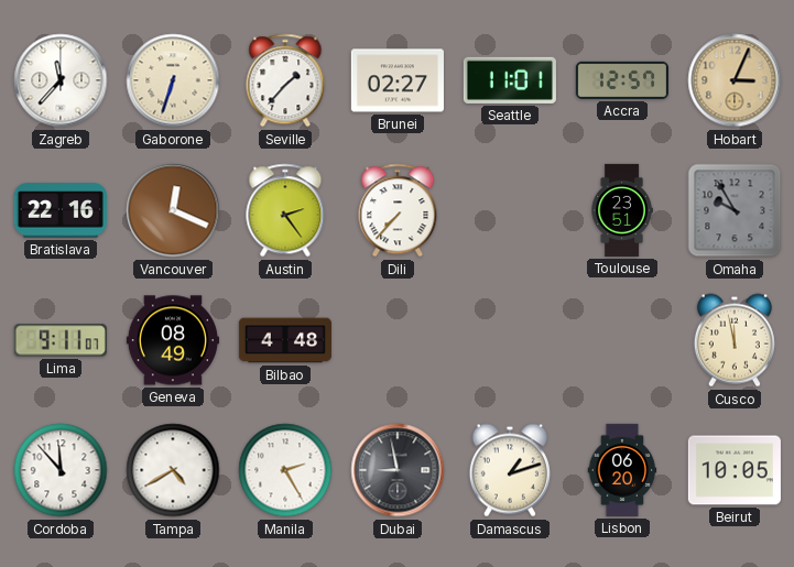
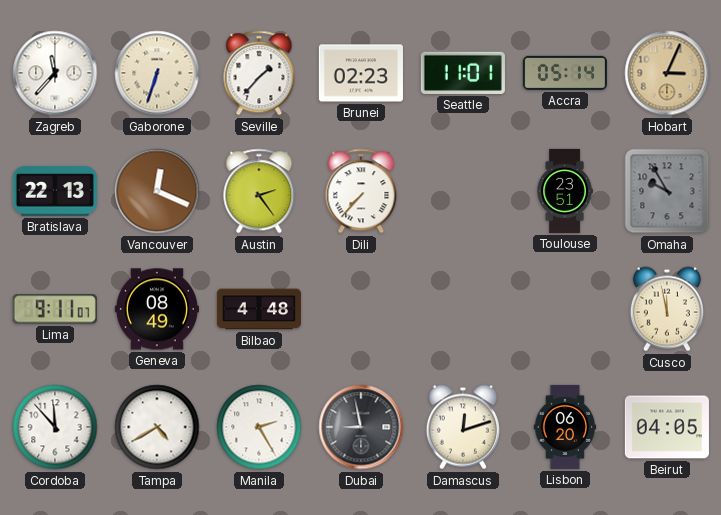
Brunei: 02:27 -> 02:23 (361, 73)
Accra: 12:57 -> 05:14 (565, 73)
Bratislava: 22:16 -> 22:13 (55, 191)
Damascus: 1:12 -> 12:12 (463, 427)
Beirut: 10:05 -> 04:05 (667, 427)
